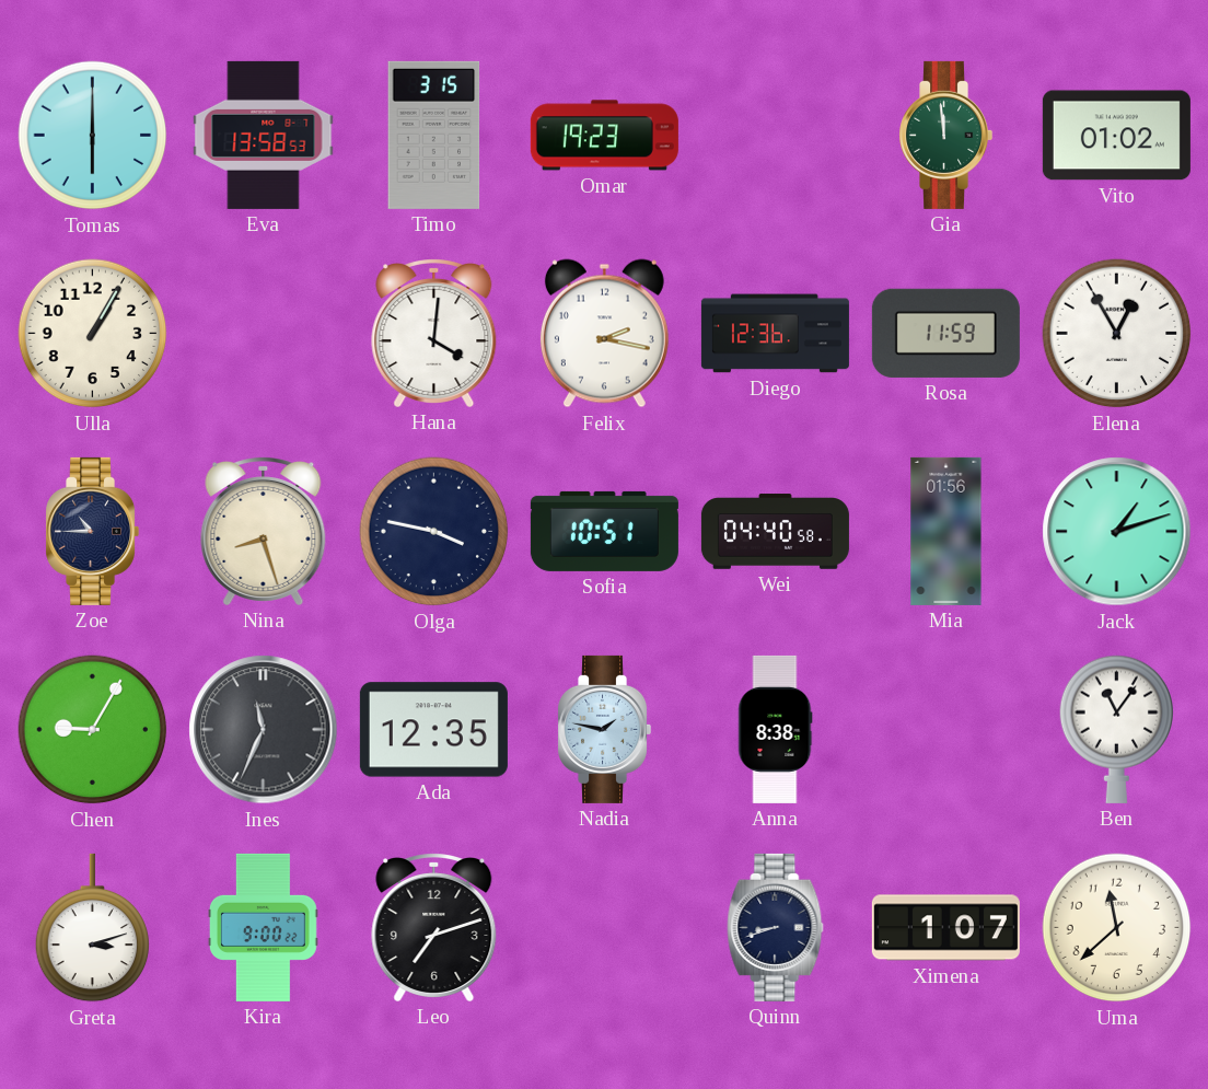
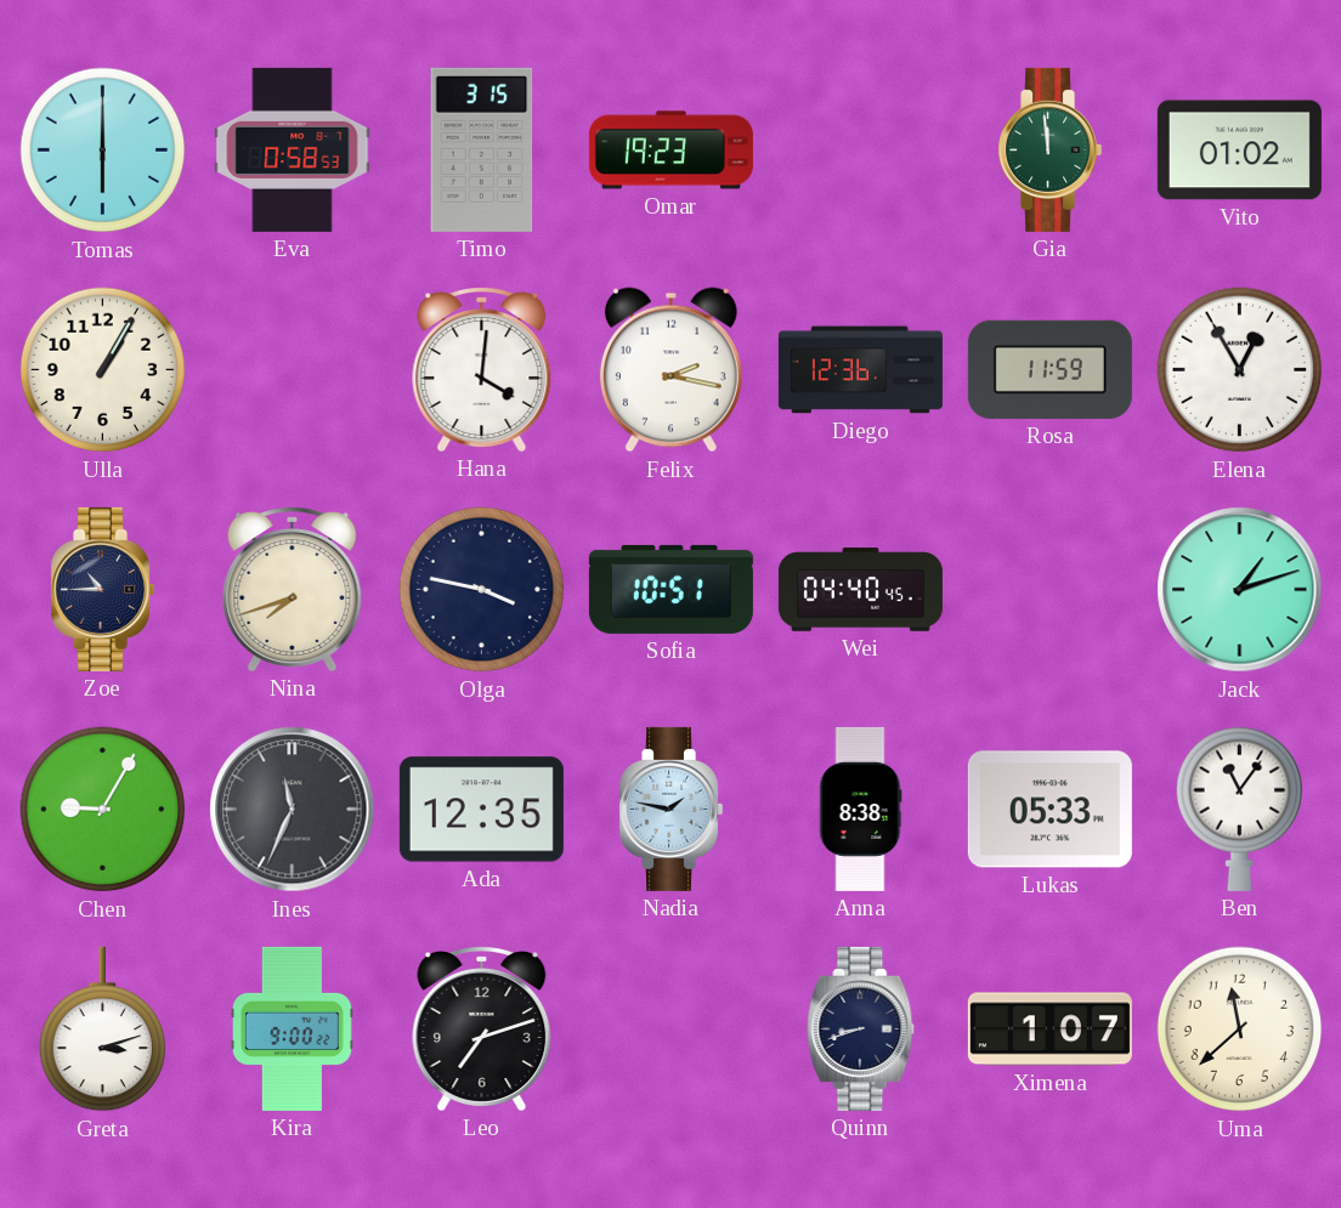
Eva: 13:58 -> 0:58 (293, 149)
Nina: 8:27 -> 7:42 (293, 590)
Wei: 04:40:58 -> 04:40:45 (860, 590)
Mia: 01:56 -> none (946, 531)
Lukas: none -> 05:33 (1049, 810)
